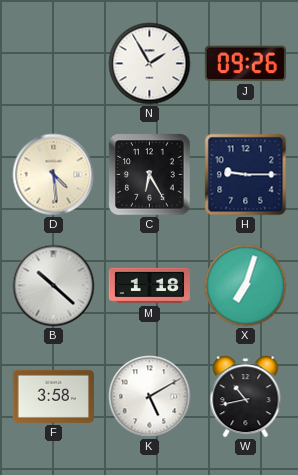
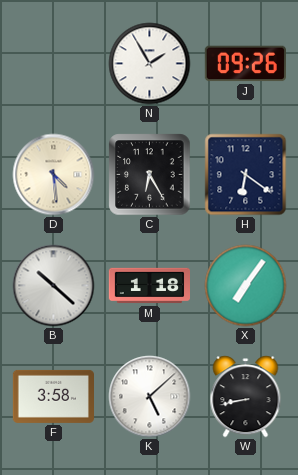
H: 9:15 -> 6:21 (246, 175)
X: 7:03 -> 7:06 (246, 286)
K: 5:10 -> 5:08 (150, 397)
W: 10:43 -> 8:43 (246, 397)
